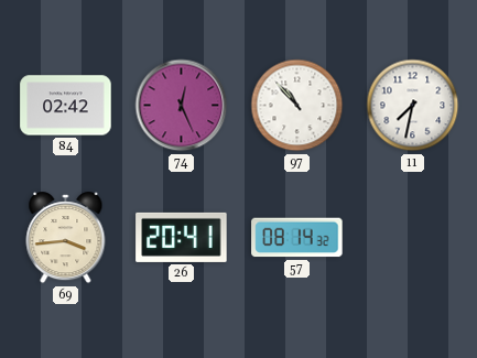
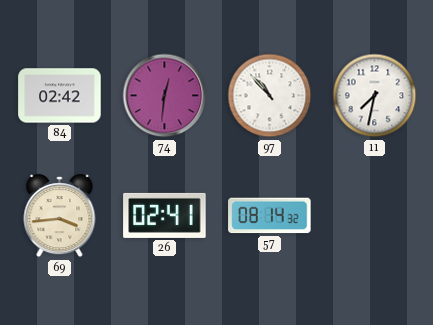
74: 12:26 -> 12:31 (165, 96)
26: 20:41 -> 02:41 (165, 215)
